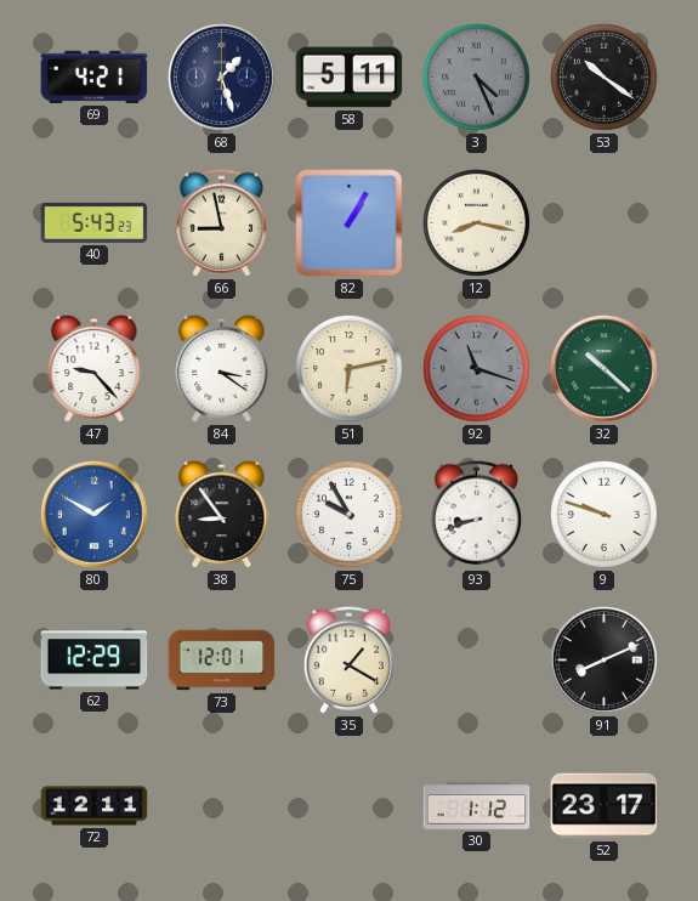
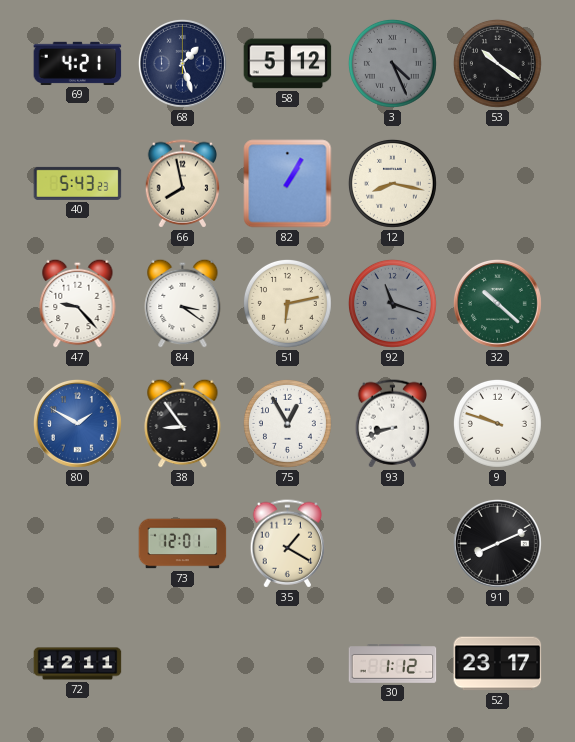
58: 5:11 -> 5:12 (288, 64)
66: 8:58 -> 7:58 (182, 184)
75: 9:55 -> 12:55 (287, 423)
62: 12:29 -> none (95, 661)
